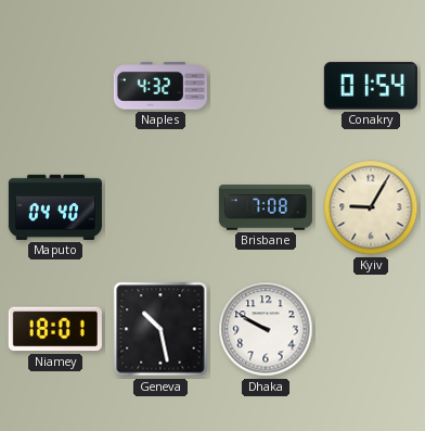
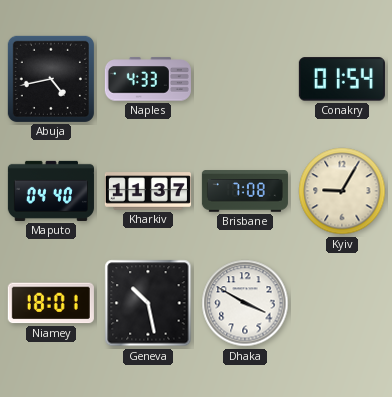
Abuja: none -> 4:43 (51, 79)
Naples: 4:32 -> 4:33 (148, 79)
Kharkiv: none -> 11:37 (148, 191)
Dhaka: 9:50 -> 3:50 (245, 303)
